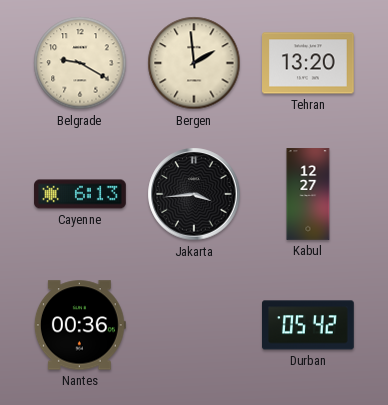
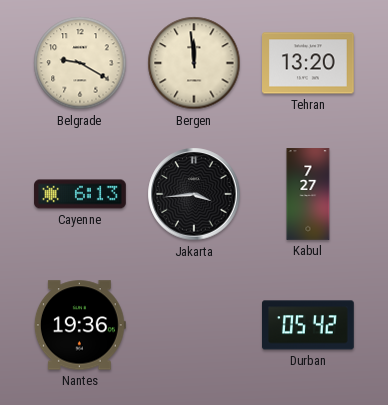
Bergen: 1:59 -> 11:59 (194, 63)
Kabul: 12:27 -> 7:27 (308, 194)
Nantes: 00:36 -> 19:36 (80, 325)
